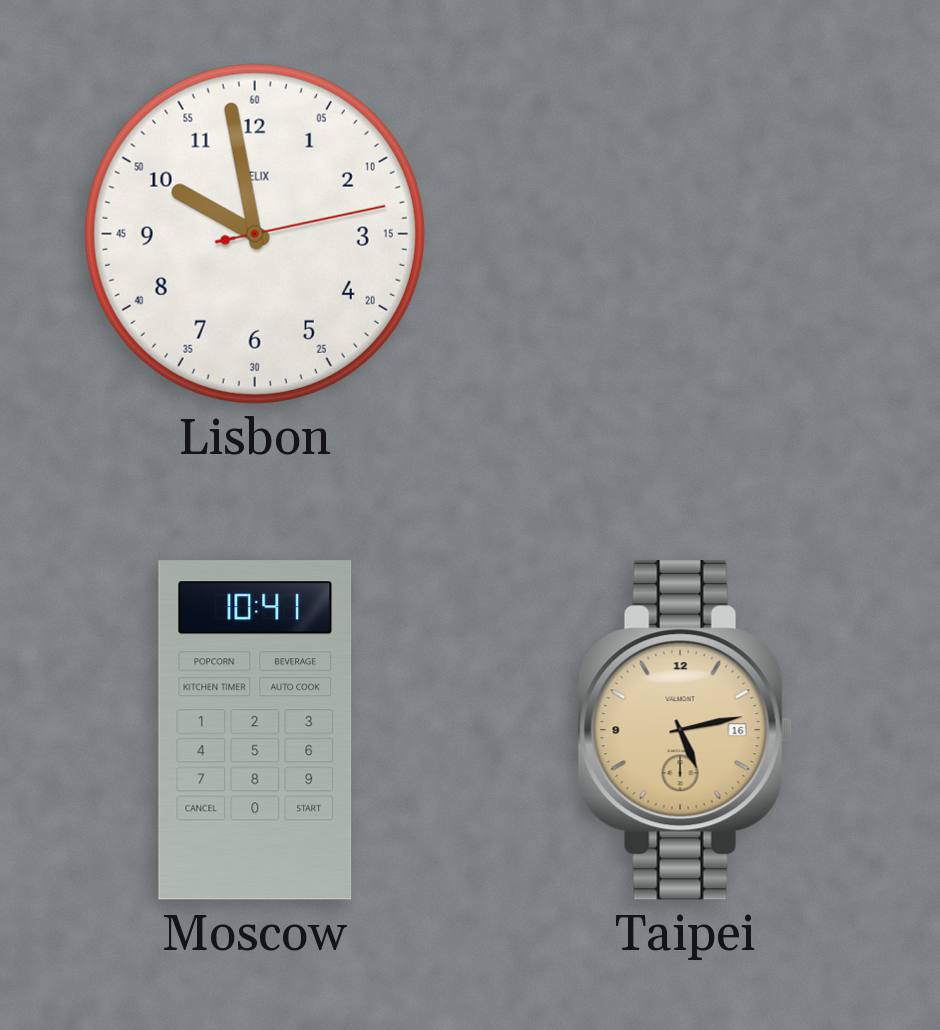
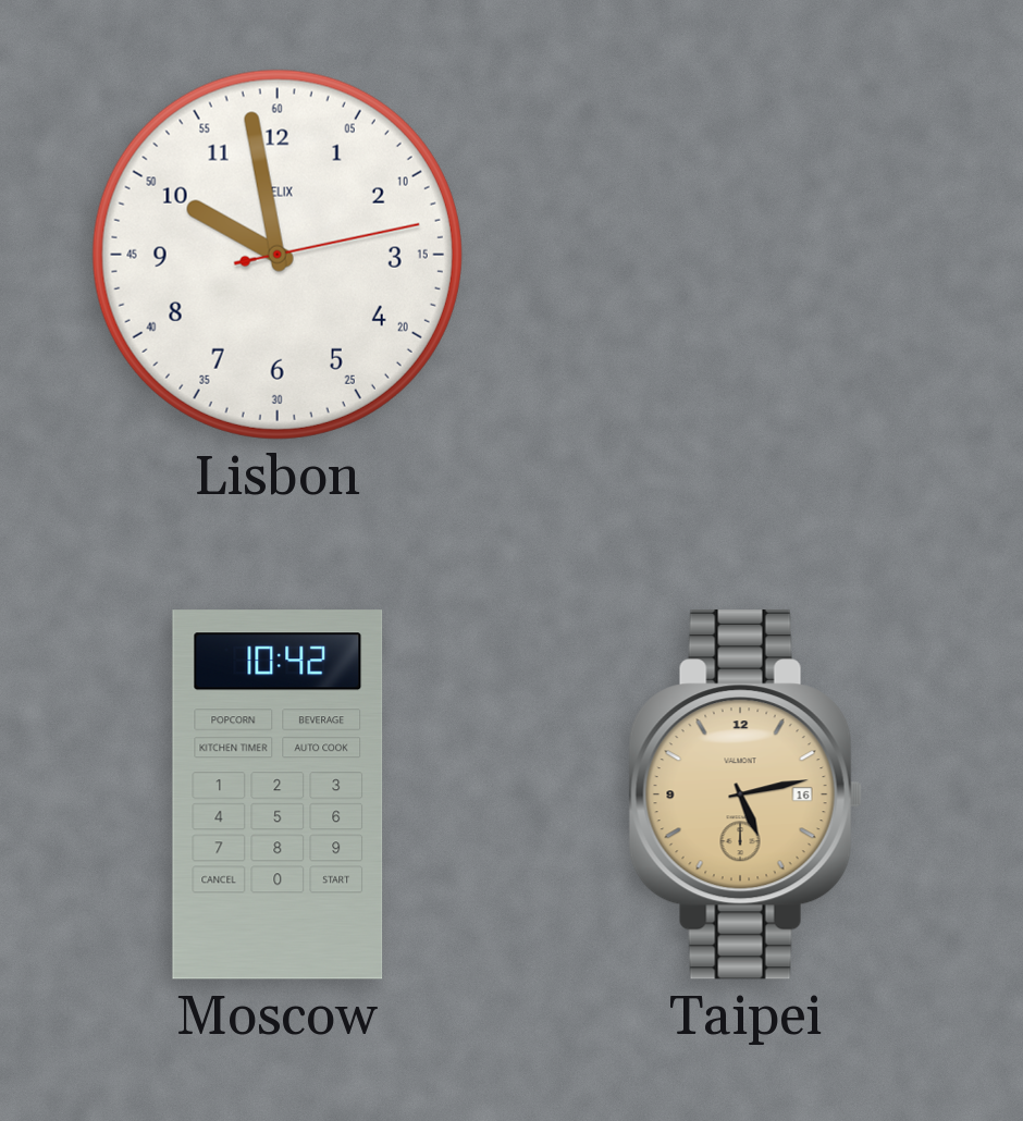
Moscow: 10:41 -> 10:42 (278, 794)
